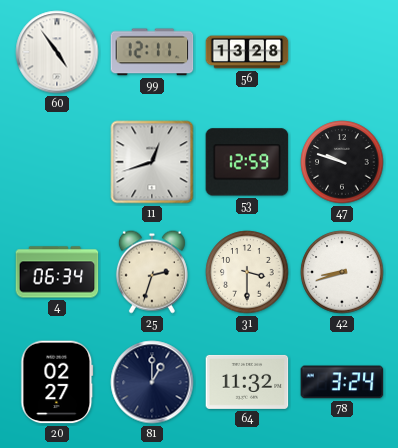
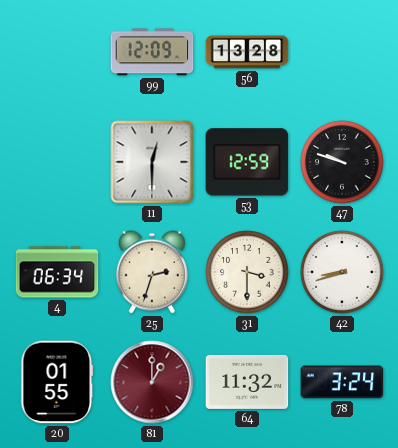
60: 4:54 -> none (57, 52)
99: 12:11 -> 12:09 (152, 52)
11: 12:42 -> 12:30 (152, 162)
20: 02:27 -> 01:55 (57, 382)
81 dial: navy -> burgundy (152, 382)
